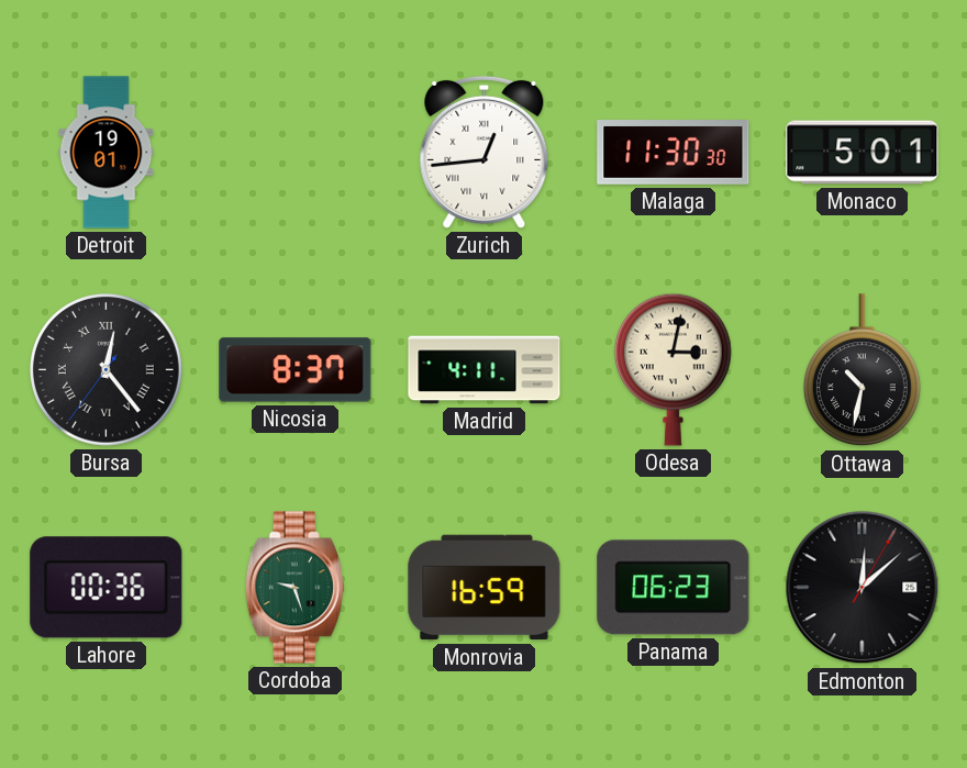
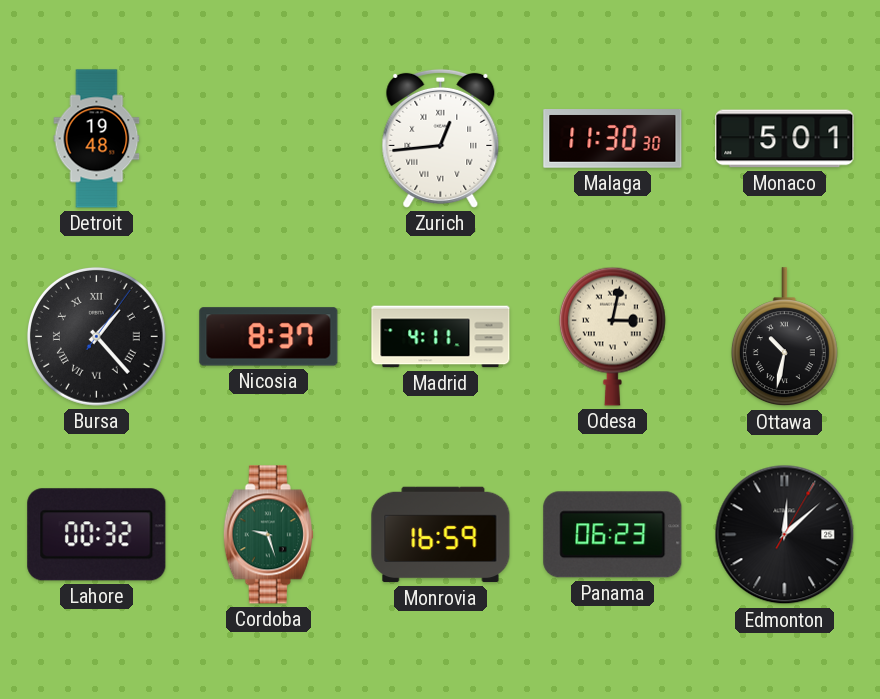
Detroit: 19:01 -> 19:48 (97, 139)
Bursa: 12:23 -> 1:23 (96, 336)
Lahore: 00:36 -> 00:32 (97, 535)
